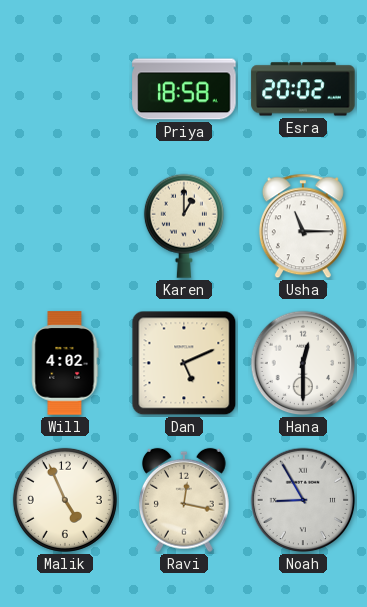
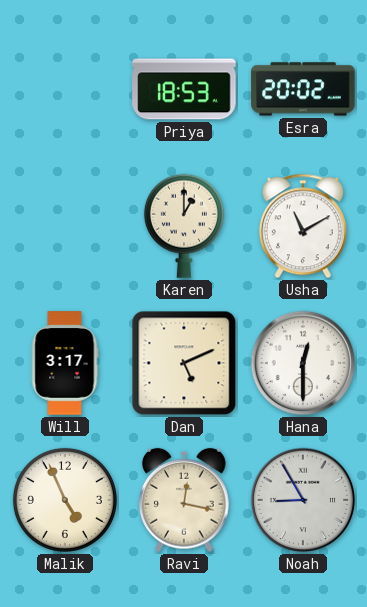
Priya: 18:58 -> 18:53 (184, 89)
Usha: 11:15 -> 11:10 (303, 226)
Will: 4:02 -> 3:17 (65, 363)
